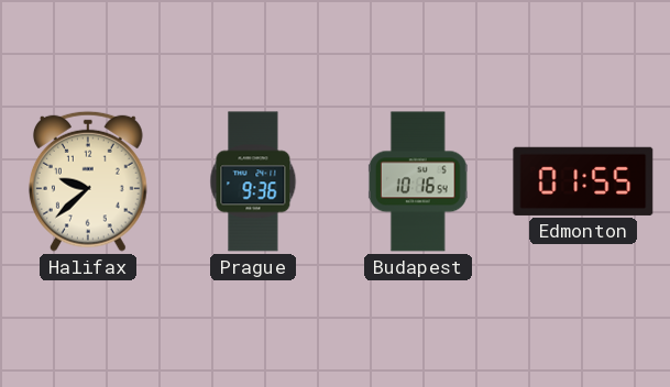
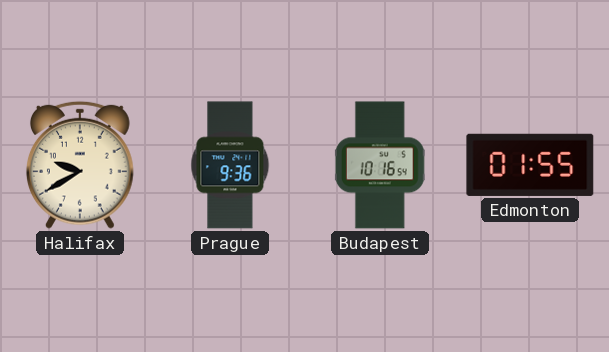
Halifax: 9:38 -> 9:40 (80, 165)
